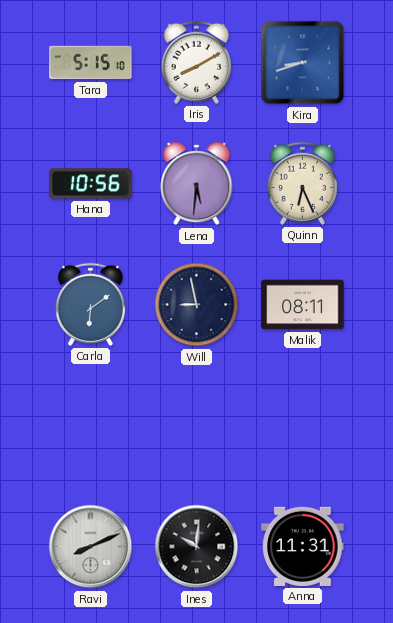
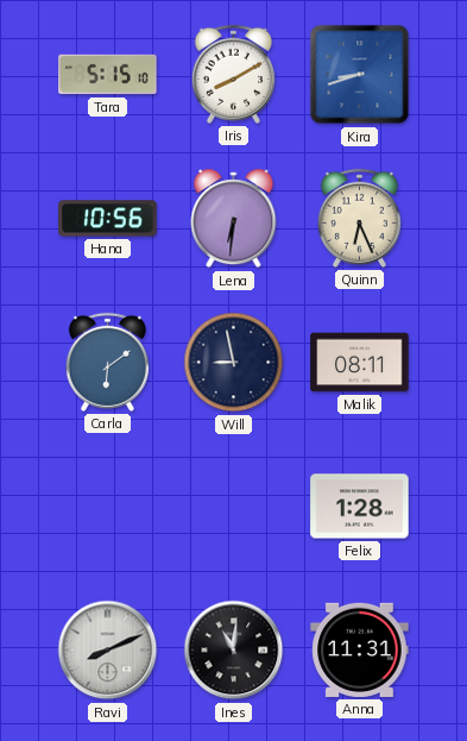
Lena: 5:31 -> 6:31 (234, 219)
Felix: none -> 1:28 (360, 507)
Ines: 10:01 -> 11:01 (234, 651)
